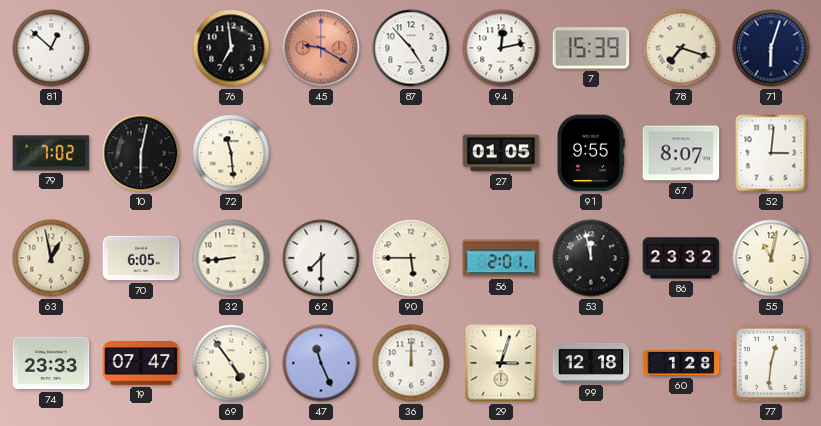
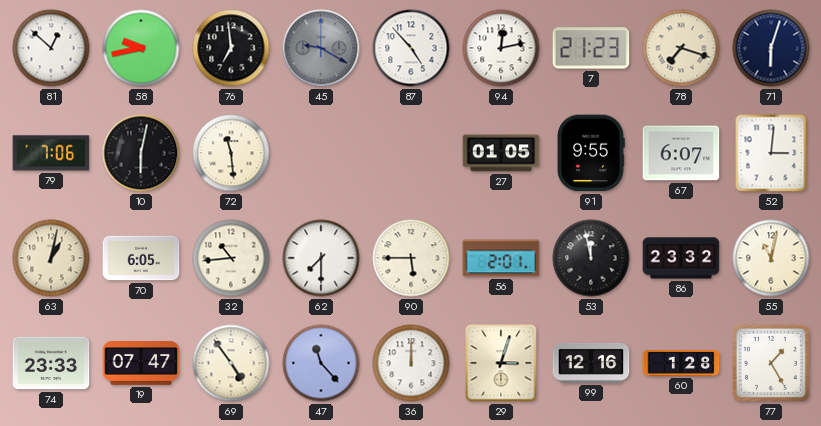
58: none -> 9:43 (141, 48)
45 dial: salmon -> grey (321, 48)
7: 15:39 -> 21:23 (591, 48)
79: 7:02 -> 7:06 (51, 153)
67: 8:07 -> 6:07 (681, 153)
63: 12:58 -> 1:02 (51, 258)
32: 8:44 -> 10:44 (231, 258)
47: 11:26 -> 11:23 (321, 363)
99: 12:18 -> 12:16 (591, 363)
77: 12:31 -> 1:25 (771, 363)
